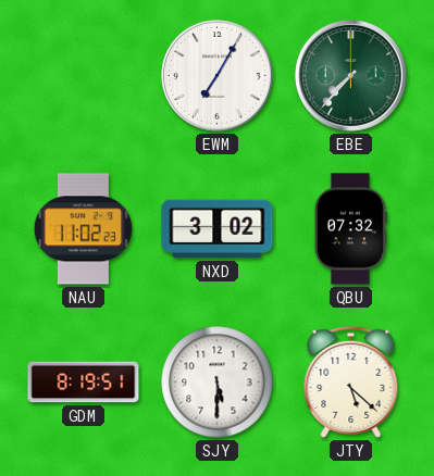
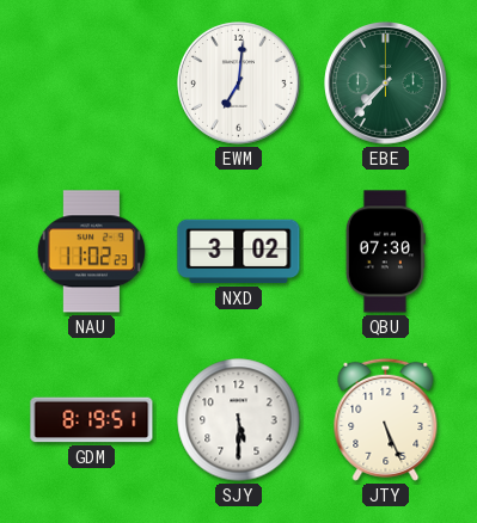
EWM: 7:05 -> 7:01 (239, 84)
QBU: 07:32 -> 07:30 (385, 252)
JTY: 5:22 -> 5:26 (386, 419)
